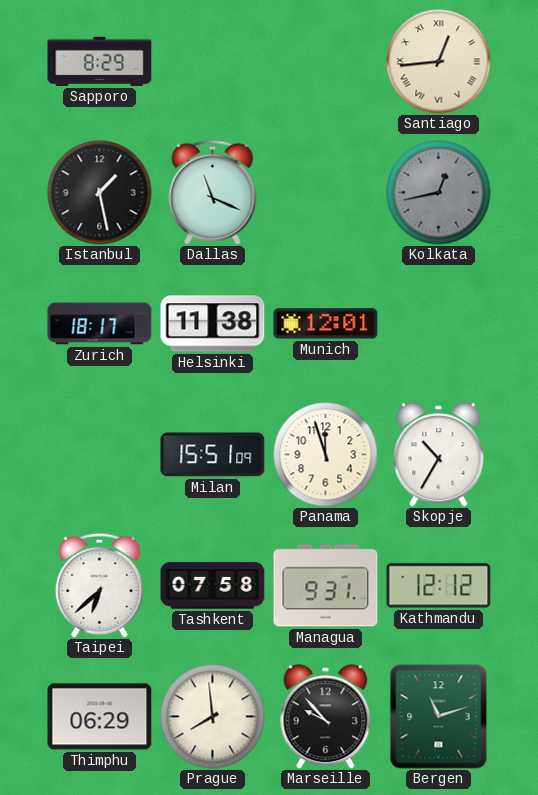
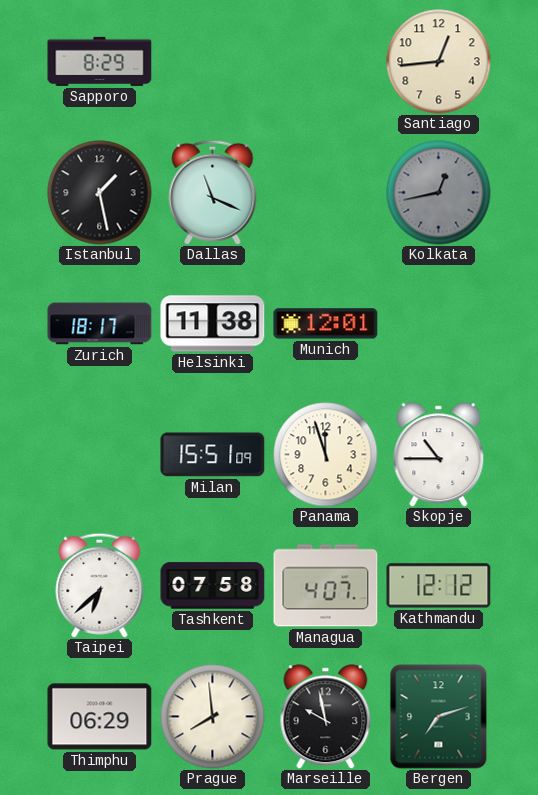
Santiago numerals: Roman -> Arabic (439, 62)
Skopje: 10:35 -> 10:45 (439, 455)
Managua: 9:31 -> 4:07 (326, 586)
Marseille: 9:53 -> 9:58 (326, 717)
Bergen: 11:12 -> 7:12 (439, 717)
